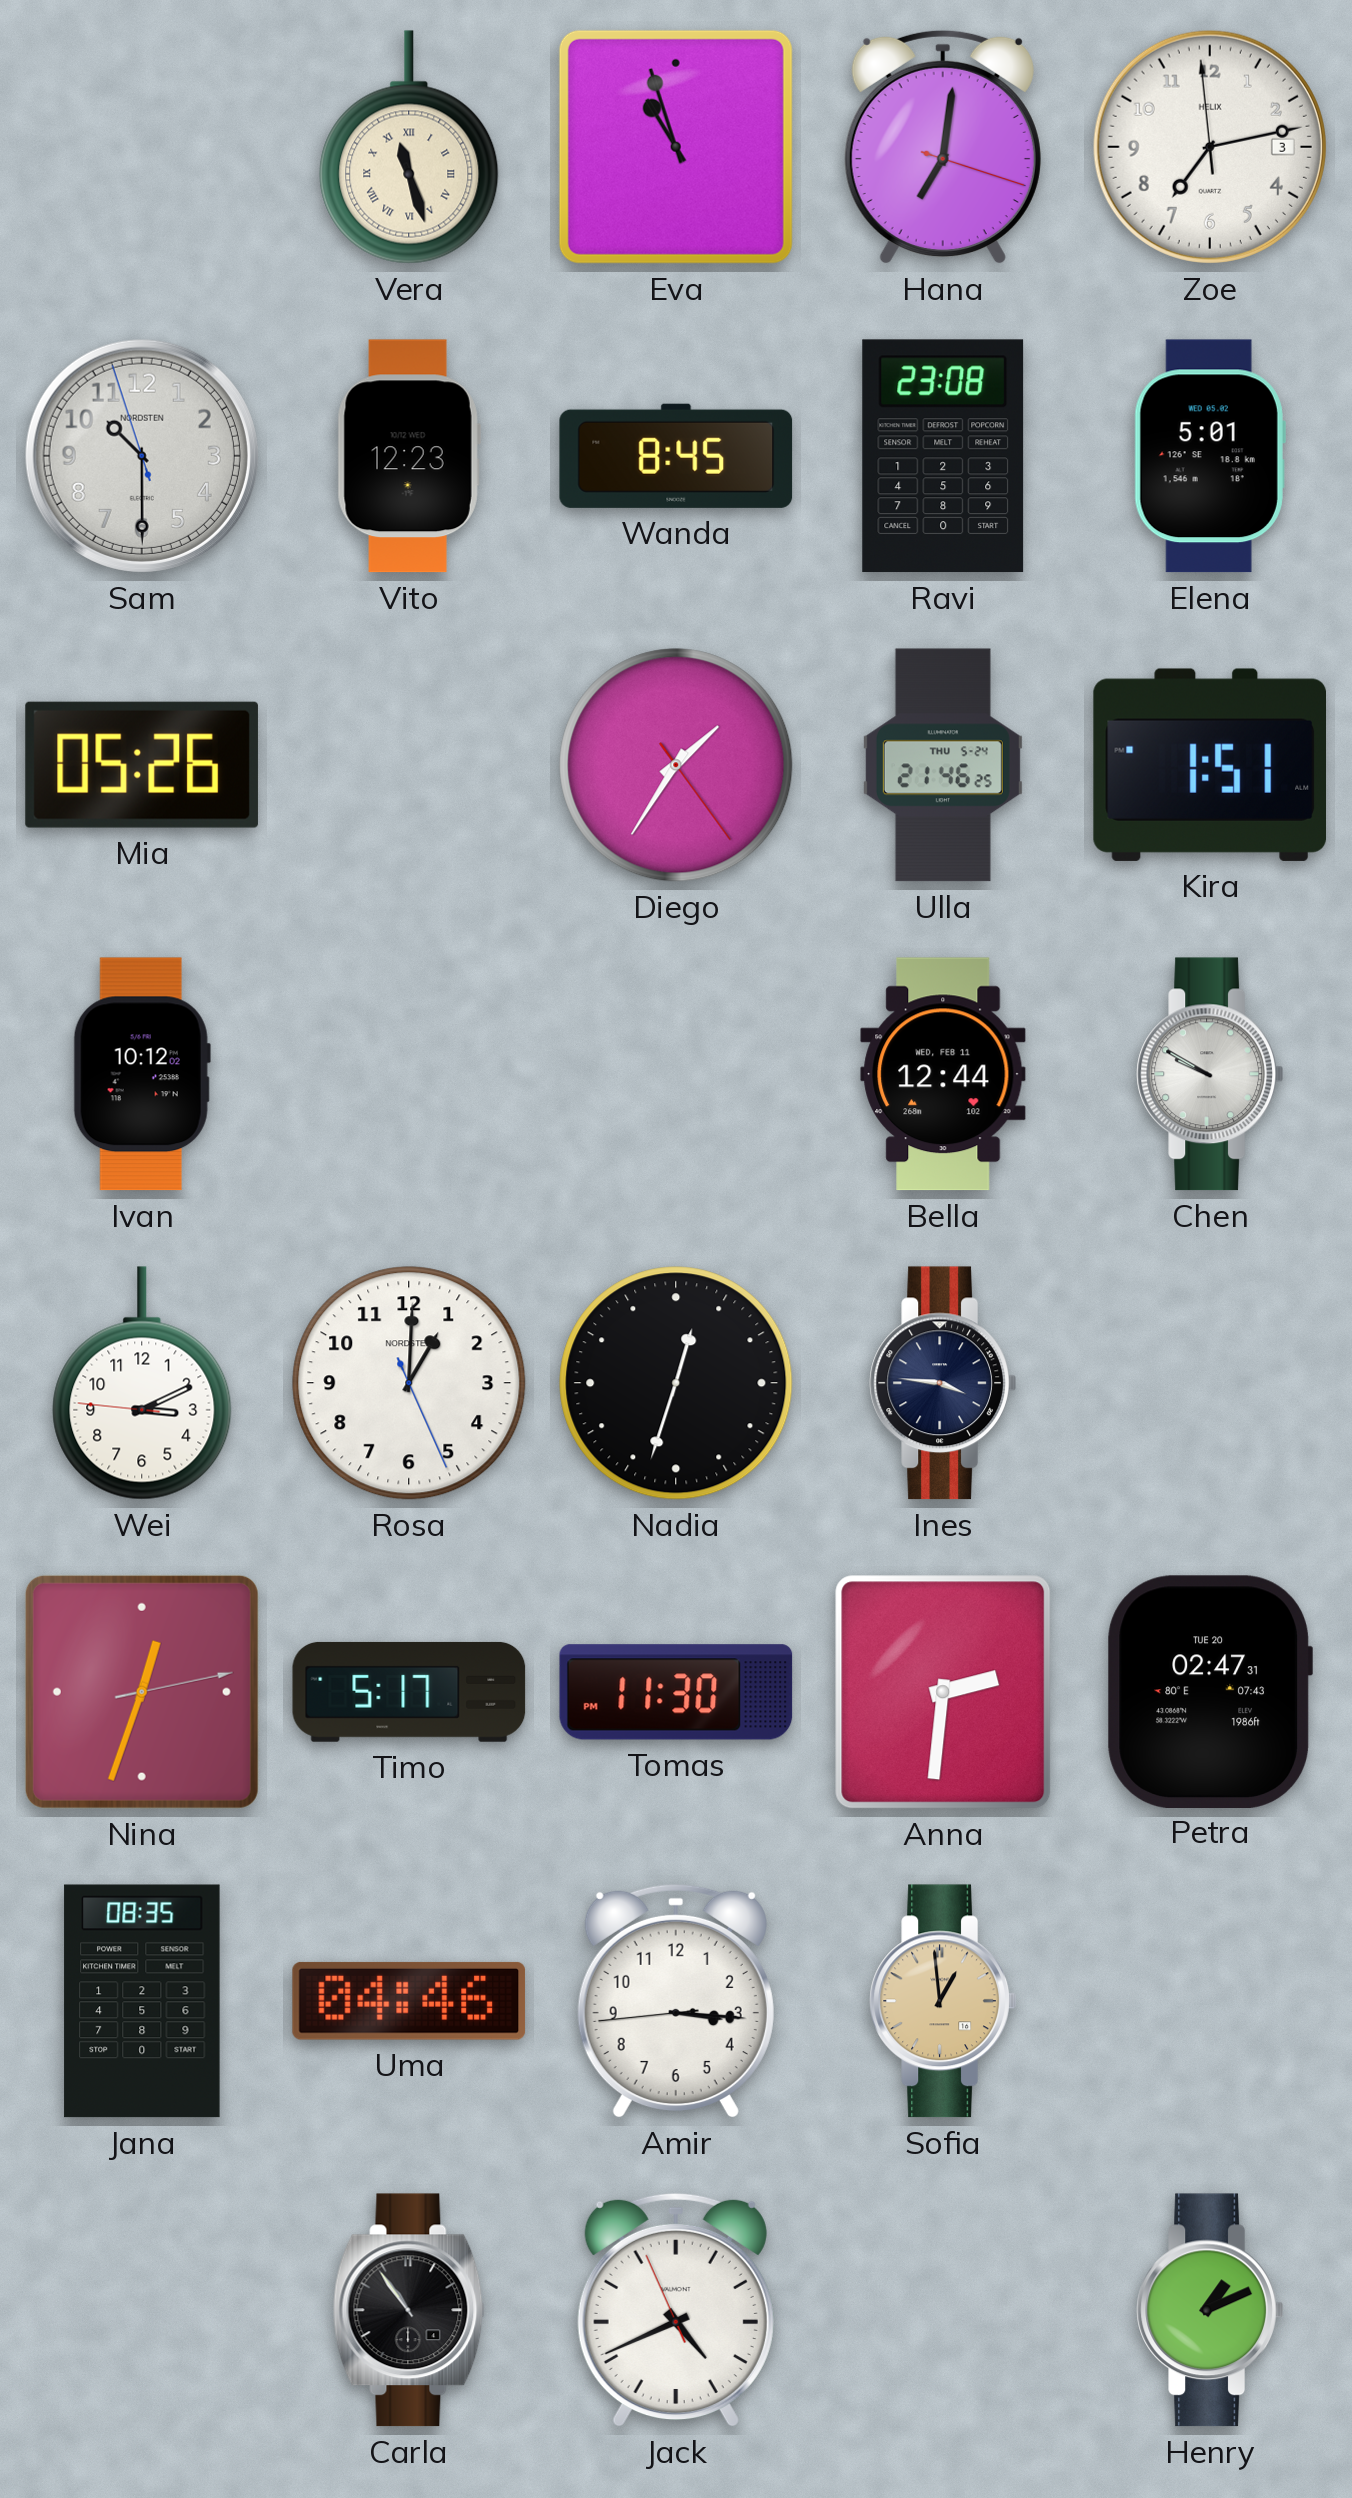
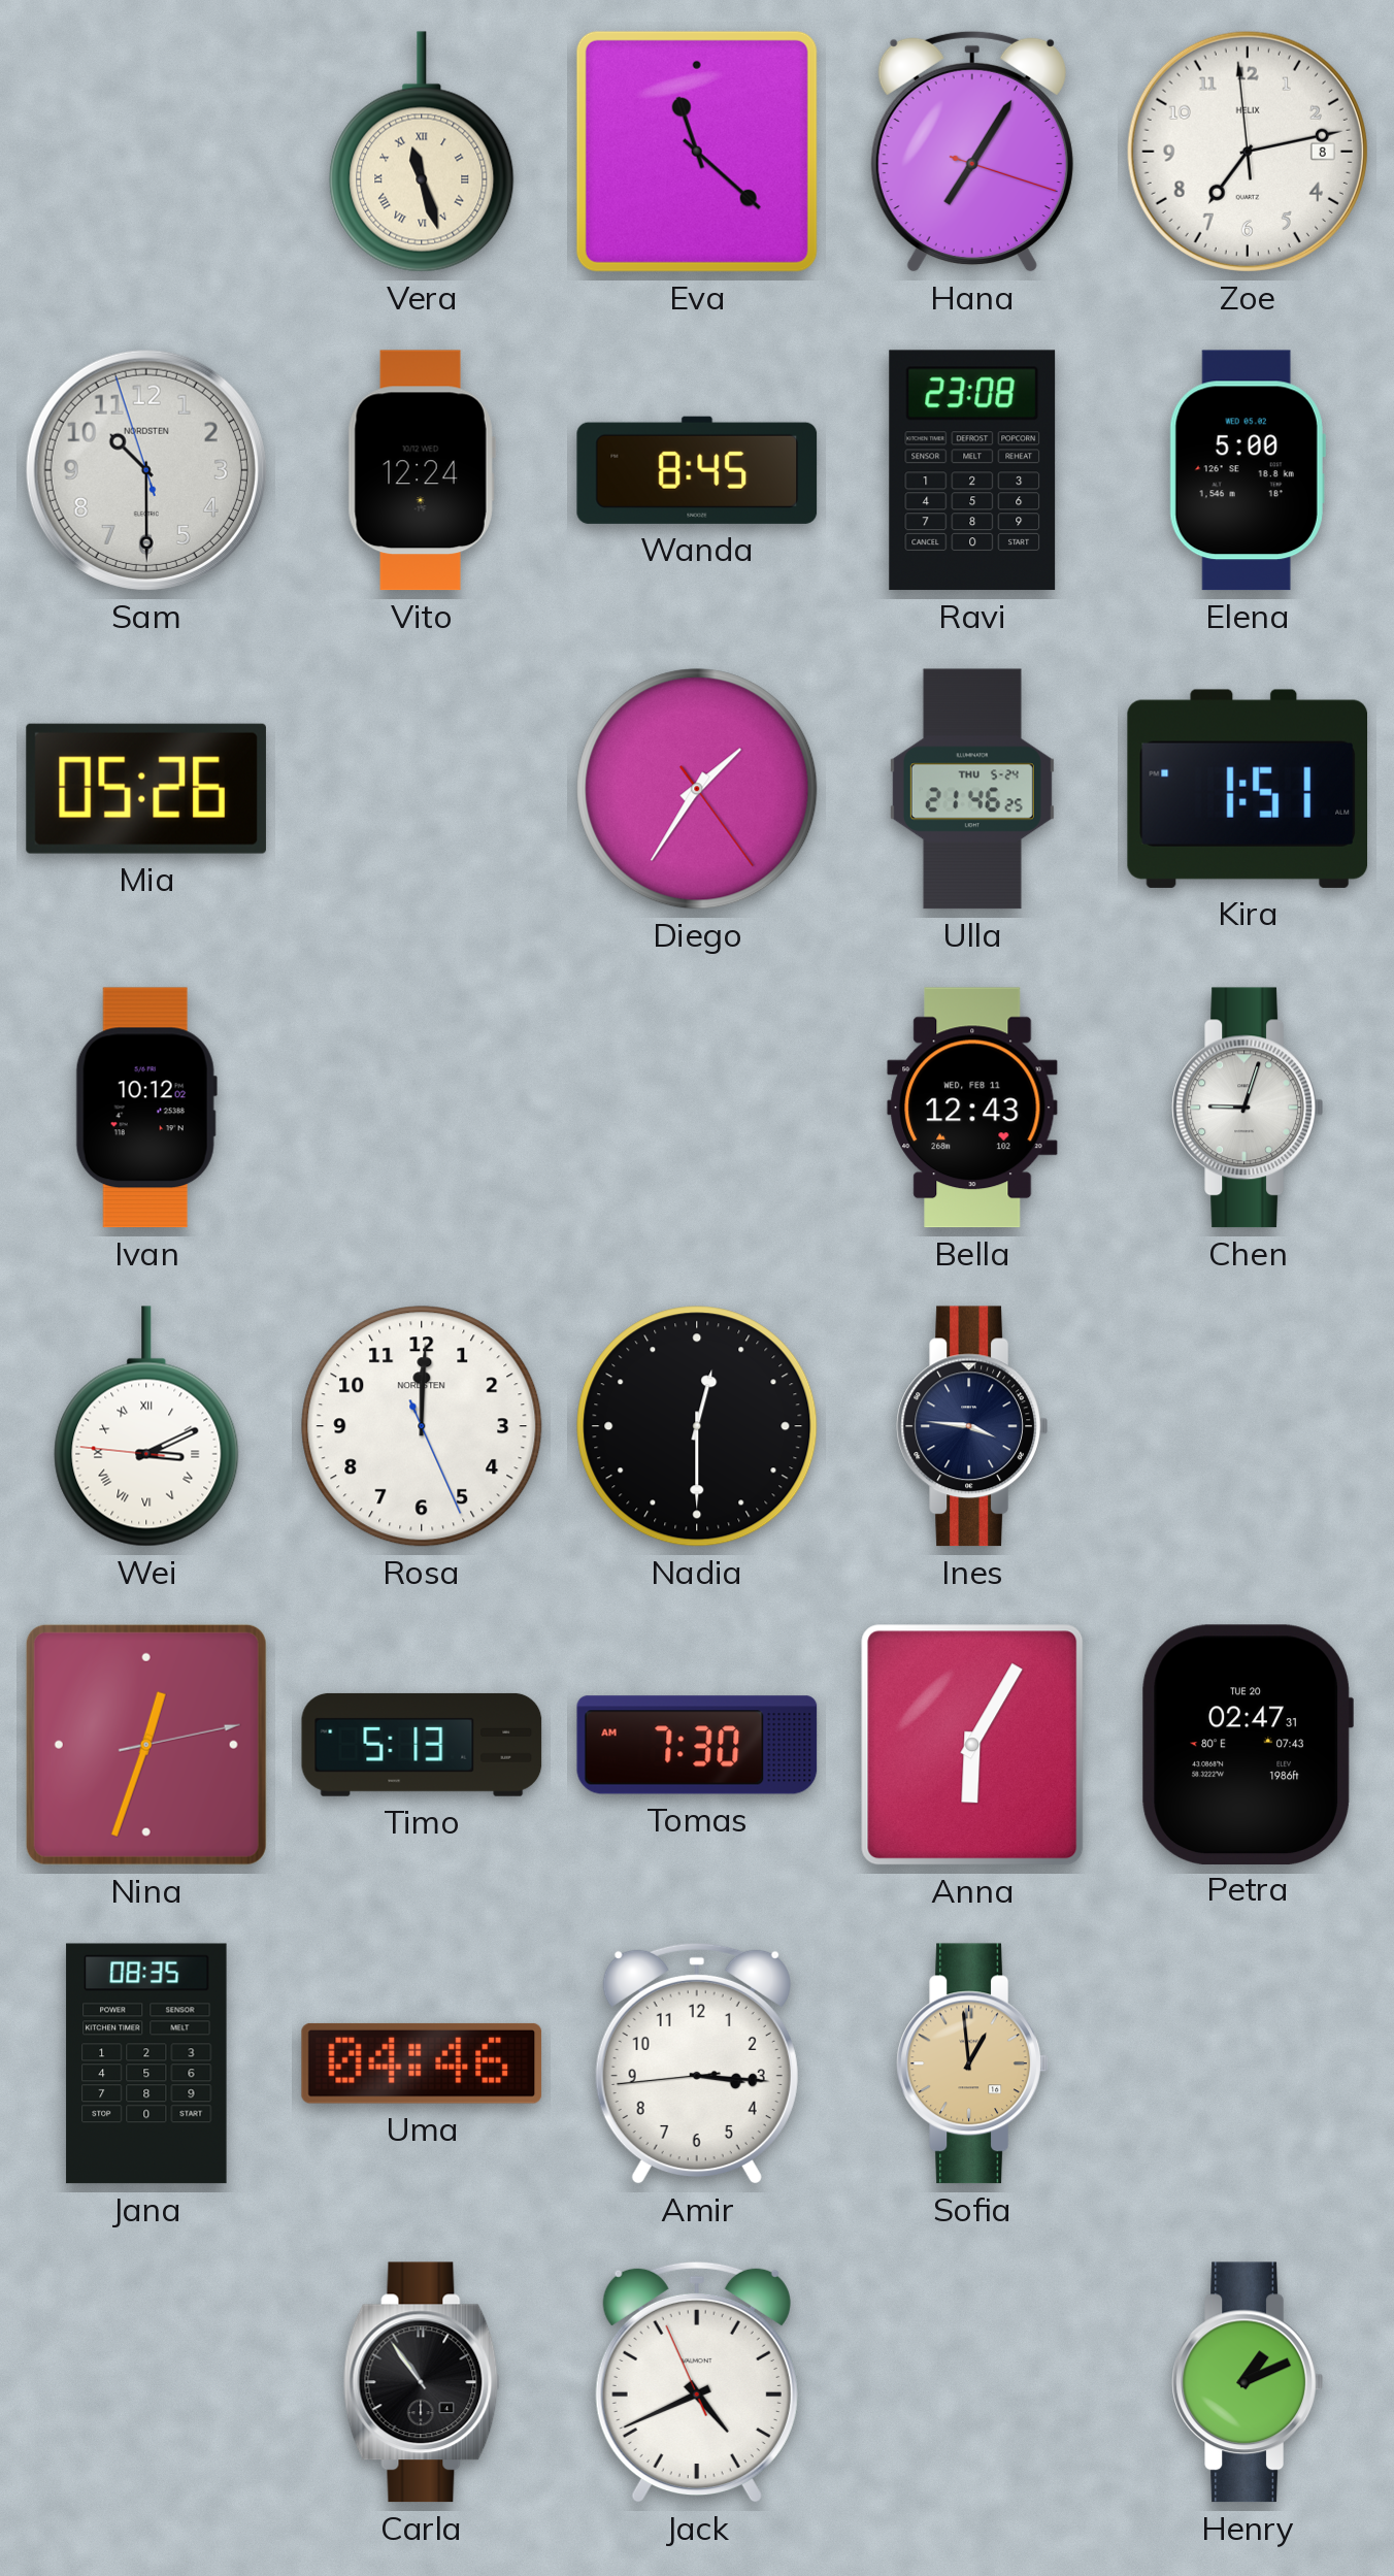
Eva: 10:57 -> 11:22 (697, 152)
Hana: 7:01 -> 7:05 (972, 152)
Zoe date: 3 -> 8 (1248, 152)
Vito: 12:23 -> 12:24 (422, 470)
Elena: 5:01 -> 5:00 (1248, 470)
Bella: 12:44 -> 12:43 (972, 1108)
Chen: 9:50 -> 9:03 (1248, 1108)
Wei numerals: Arabic -> Roman (146, 1426)
Rosa: 1:00 -> 12:00 (422, 1426)
Nadia: 12:33 -> 12:30 (697, 1426)
Timo: 5:17 -> 5:13 (422, 1745)
Tomas: 11:30 -> 7:30 (697, 1745)
Anna: 2:31 -> 6:05 (972, 1745)
